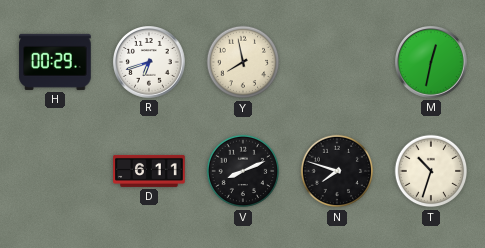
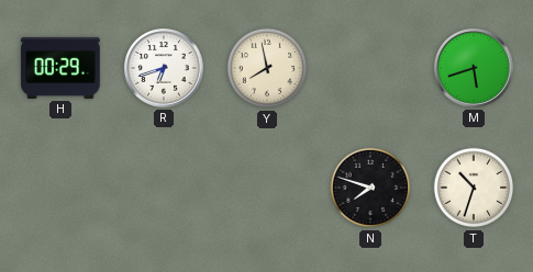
M: 12:32 -> 5:42 (475, 69)
D: 6:11 -> none (149, 171)
V: 8:11 -> none (243, 171)
